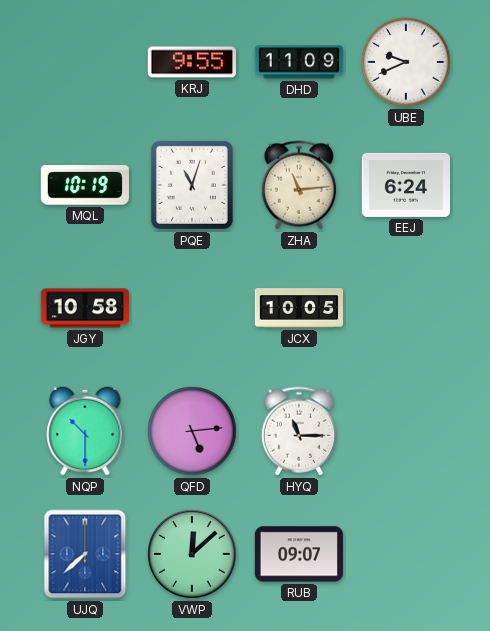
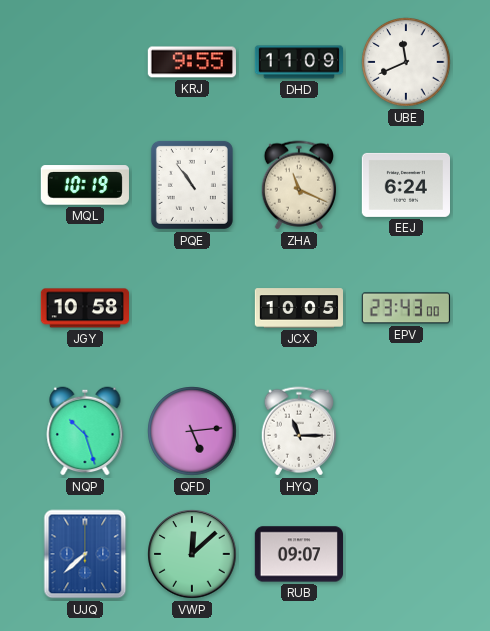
UBE: 9:41 -> 11:41 (406, 62)
PQE: 11:03 -> 10:54 (192, 185)
ZHA: 11:14 -> 11:19 (298, 185)
EPV: none -> 23:43 (405, 308)
NQP: 10:30 -> 10:27 (85, 431)
